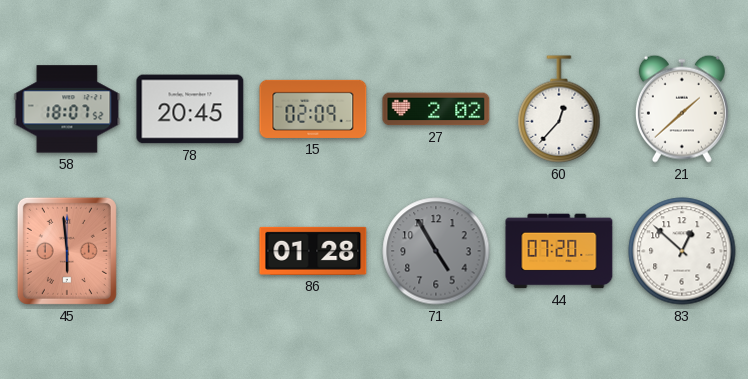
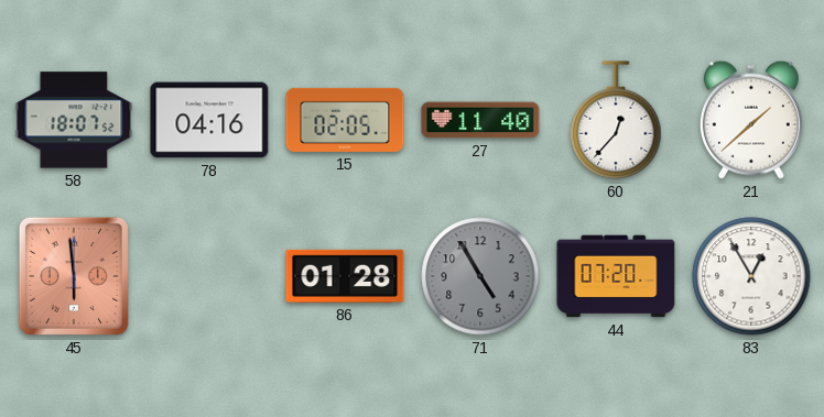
78: 20:45 -> 04:16 (209, 120)
15: 02:09 -> 02:05 (345, 120)
27: 2:02 -> 11:40 (480, 120)
83: 12:52 -> 12:55 (751, 276)
